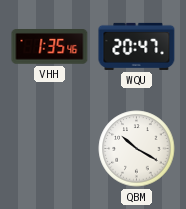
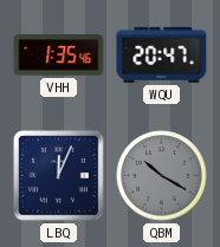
LBQ: none -> 12:04 (59, 176)
QBM dial: white -> grey (162, 176)
